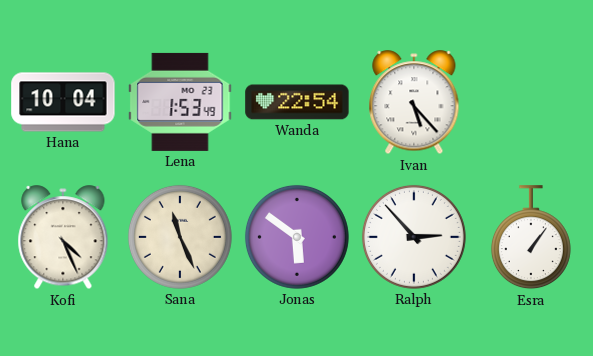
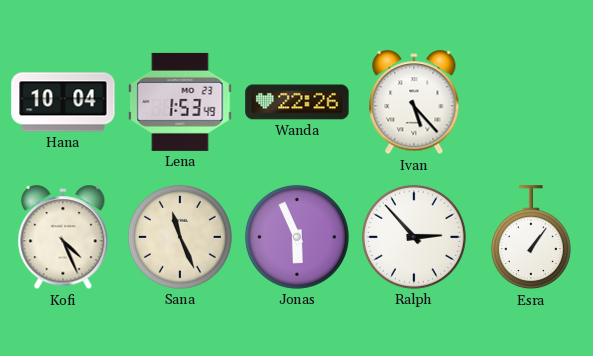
Wanda: 22:54 -> 22:26 (297, 102)
Jonas: 5:51 -> 5:56 (297, 237)
